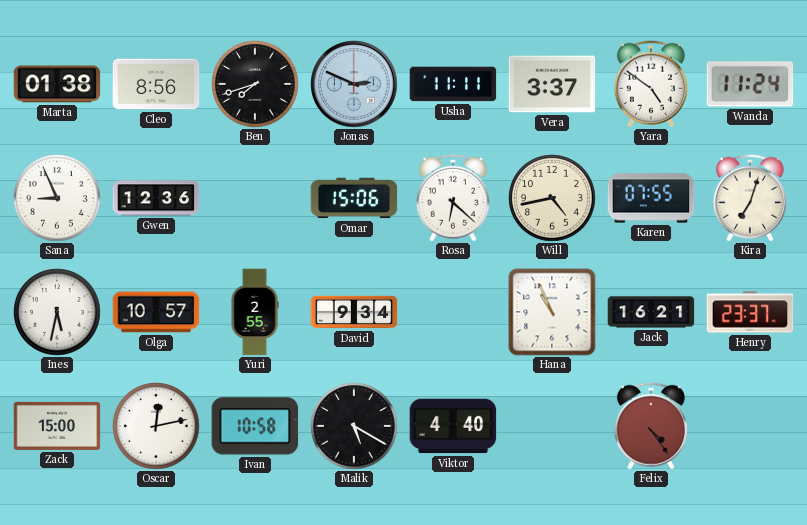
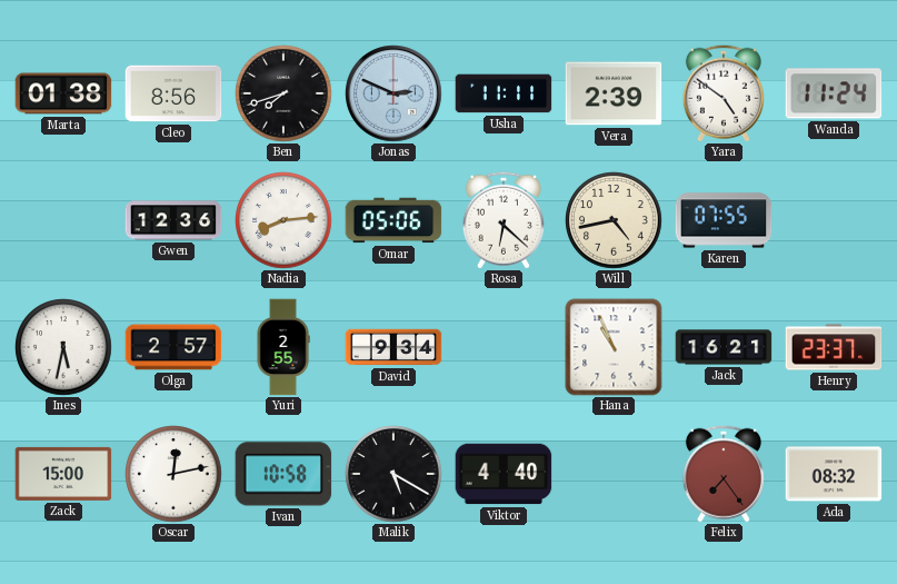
Vera: 3:37 -> 2:39 (614, 93)
Sana: 8:56 -> none (57, 198)
Nadia: none -> 8:14 (283, 220)
Omar: 15:06 -> 05:06 (393, 220)
Kira: 7:03 -> none (750, 198)
Olga: 10:57 -> 2:57 (173, 347)
Felix: 4:24 -> 7:24 (724, 474)
Ada: none -> 08:32 (834, 474)
